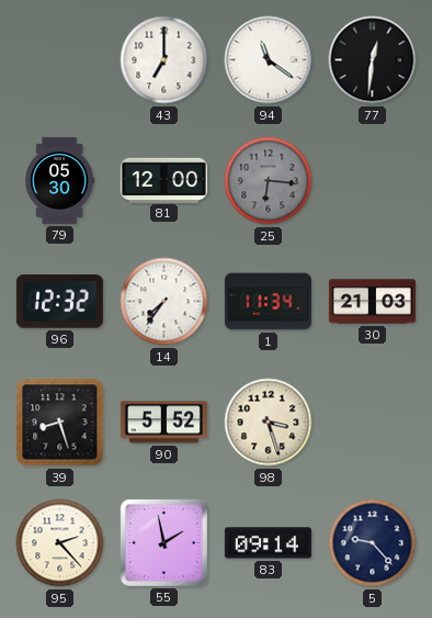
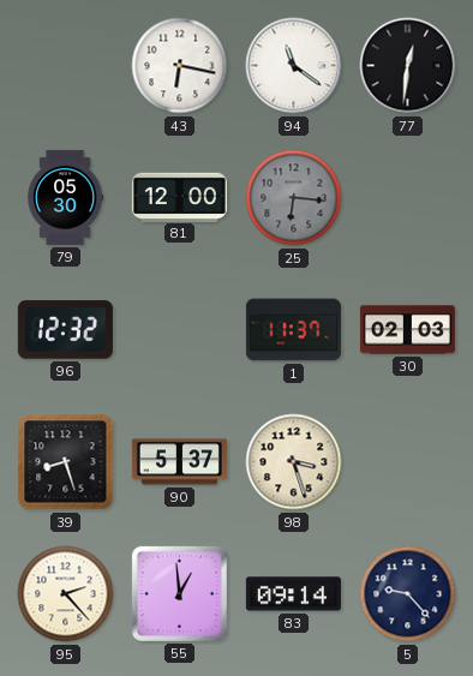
43: 7:00 -> 6:17 (180, 66)
14: 7:36 -> none (164, 302)
1: 11:34 -> 11:37 (293, 330)
30: 21:03 -> 02:03 (407, 330)
90: 5:52 -> 5:37 (179, 462)
55: 1:58 -> 12:59 (179, 593)
